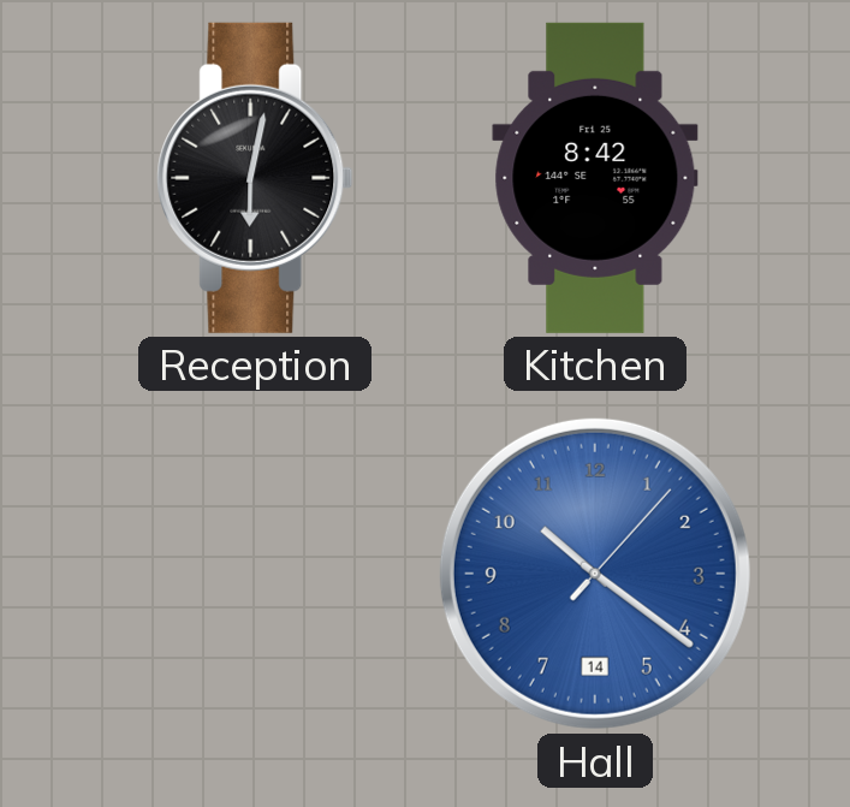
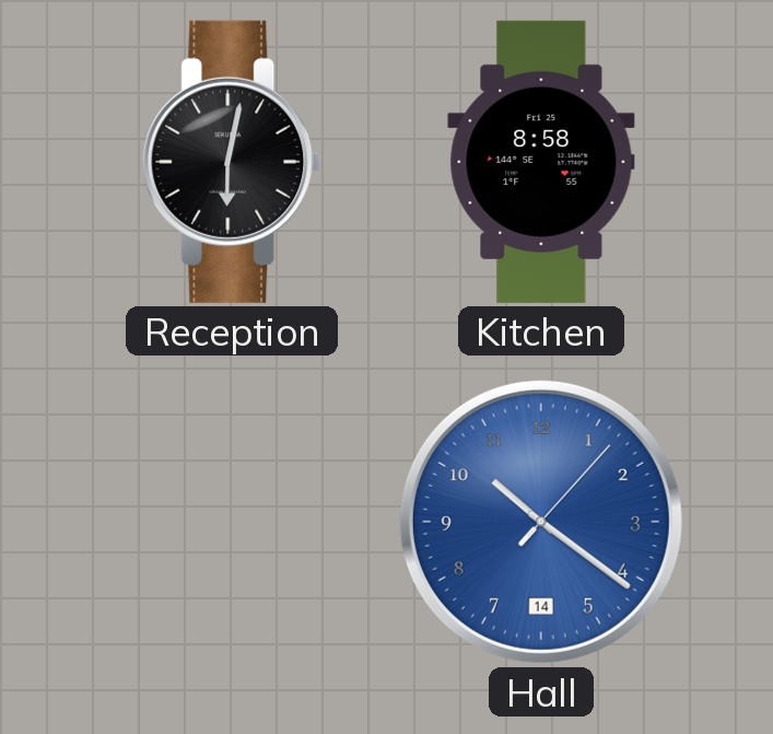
Kitchen: 8:42 -> 8:58 (541, 162)
